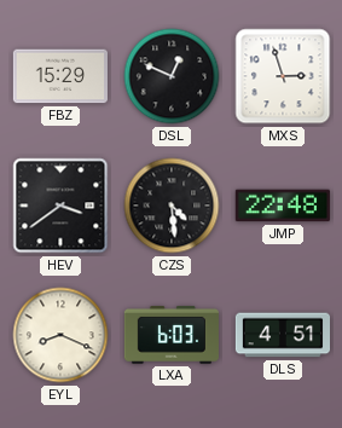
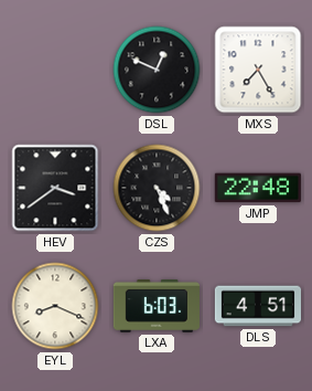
FBZ: 15:29 -> none (60, 76)
MXS: 2:57 -> 7:25 (258, 70)
CZS: 4:29 -> 4:26 (157, 188)
